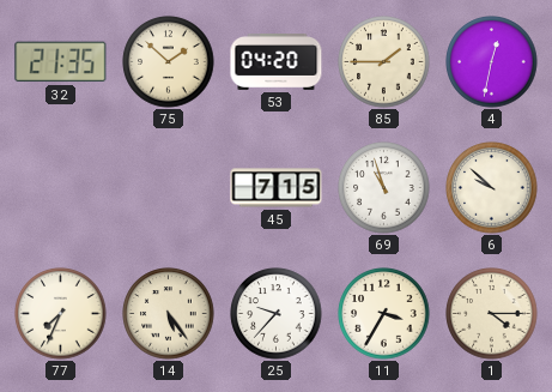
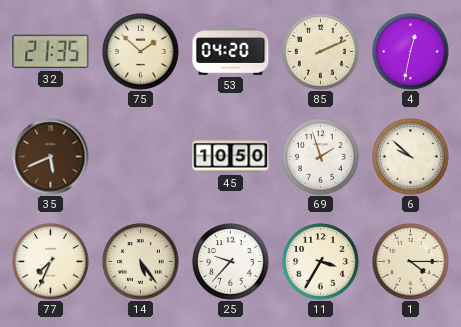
85: 1:45 -> 2:11 (321, 52)
35: none -> 5:41 (51, 157)
45: 7:15 -> 10:50 (231, 157)
69: 10:57 -> 1:57 (321, 157)
